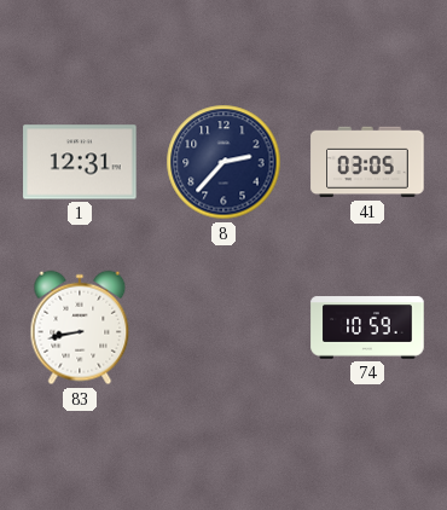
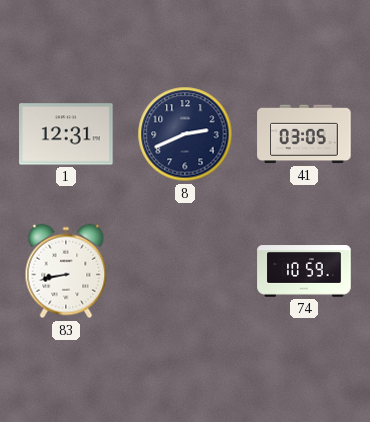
8: 2:37 -> 2:41 (185, 134)
